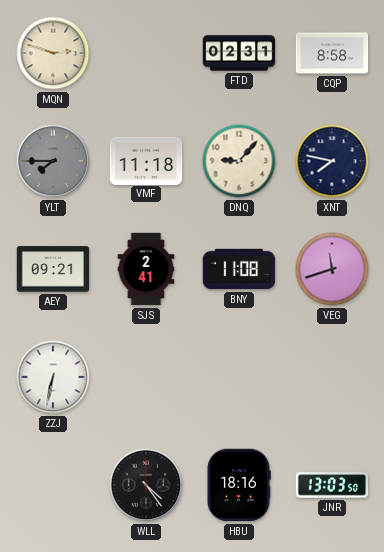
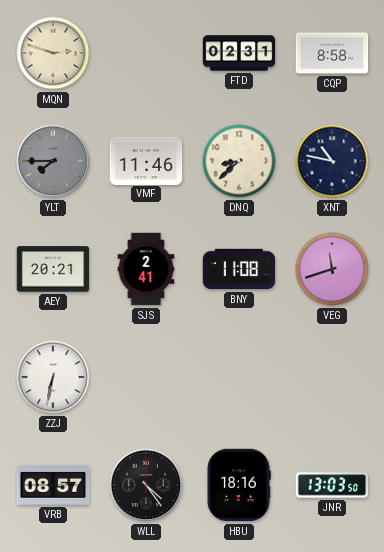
VMF: 11:18 -> 11:46 (146, 160)
DNQ: 9:07 -> 8:38 (239, 161)
XNT: 7:47 -> 10:47 (332, 161)
AEY: 09:21 -> 20:21 (53, 269)
VRB: none -> 08:57 (53, 485)
